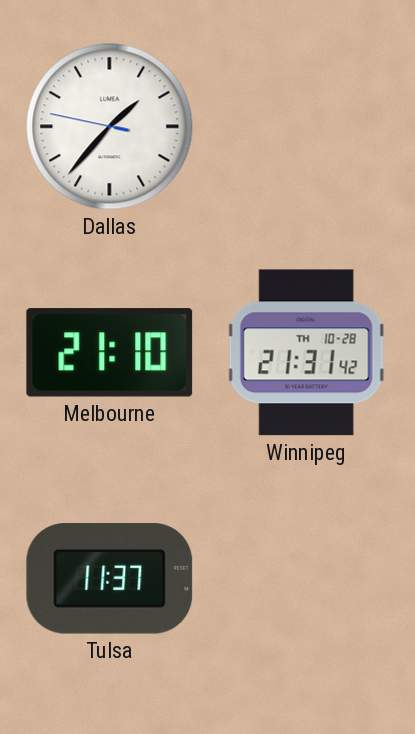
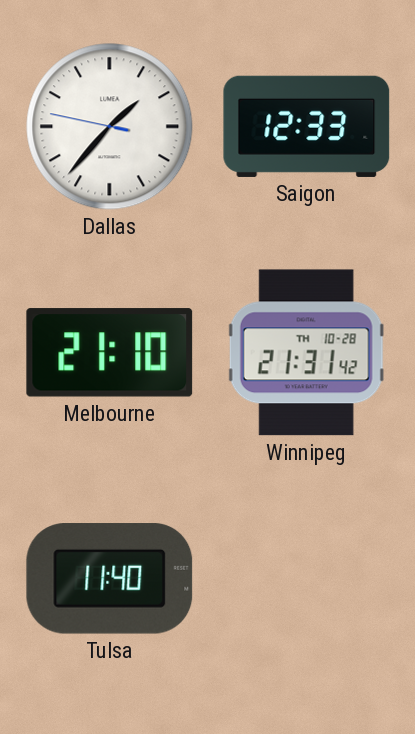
Saigon: none -> 12:33 (307, 126)
Tulsa: 11:37 -> 11:40 (110, 579)
